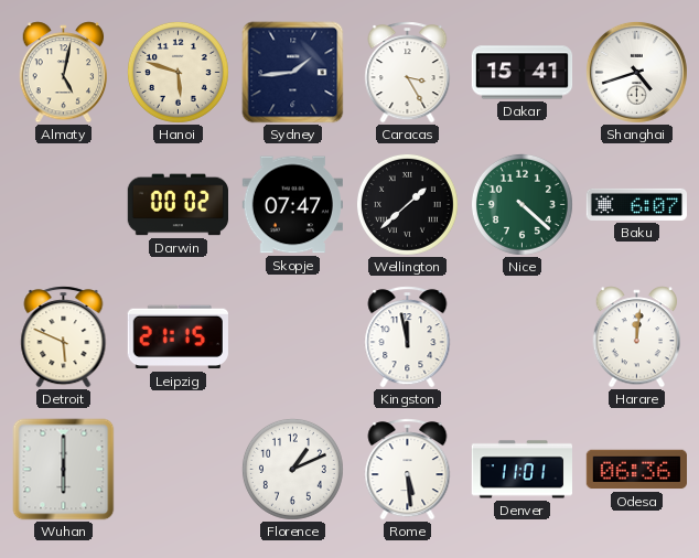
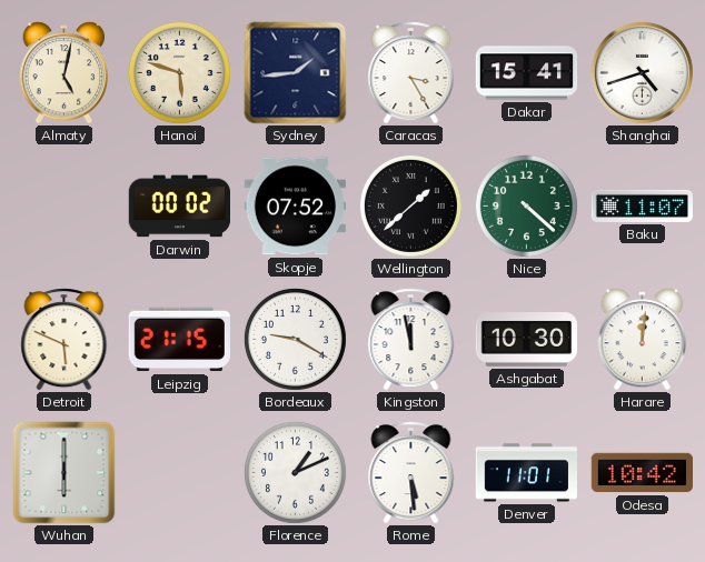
Skopje: 07:47 -> 07:52 (295, 207)
Baku: 6:07 -> 11:07 (643, 205)
Bordeaux: none -> 9:20 (295, 339)
Ashgabat: none -> 10:30 (527, 340)
Odesa: 06:36 -> 10:42 (642, 473)
